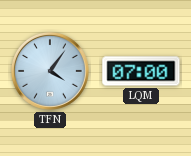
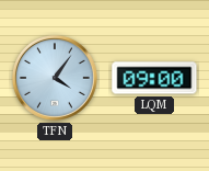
LQM: 07:00 -> 09:00 (154, 78)
